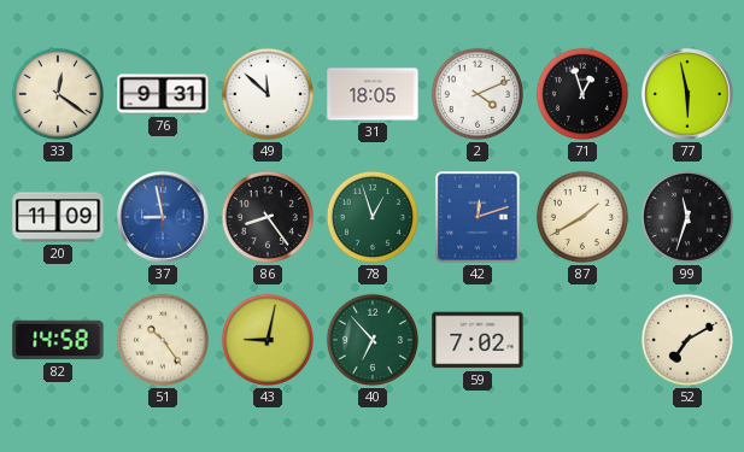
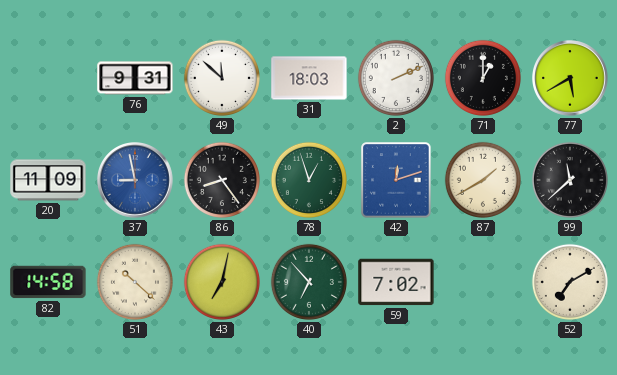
33: 12:21 -> none (58, 94)
31: 18:05 -> 18:03 (309, 78)
2: 4:11 -> 2:11 (396, 78)
71: 12:57 -> 1:00 (483, 78)
77: 5:58 -> 5:40 (570, 78)
99: 11:33 -> 11:38 (570, 180)
51: 10:24 -> 10:22 (135, 282)
43: 9:02 -> 7:02 (222, 282)
